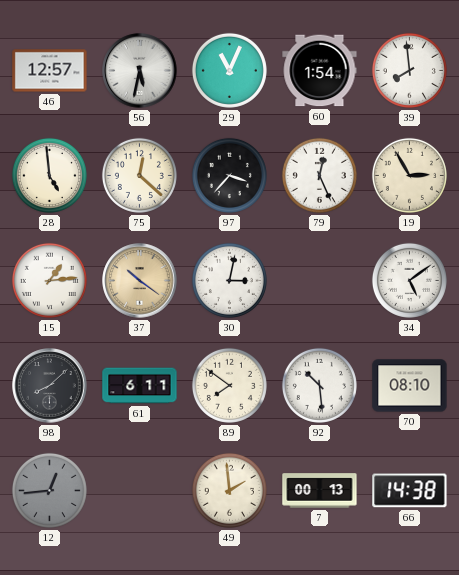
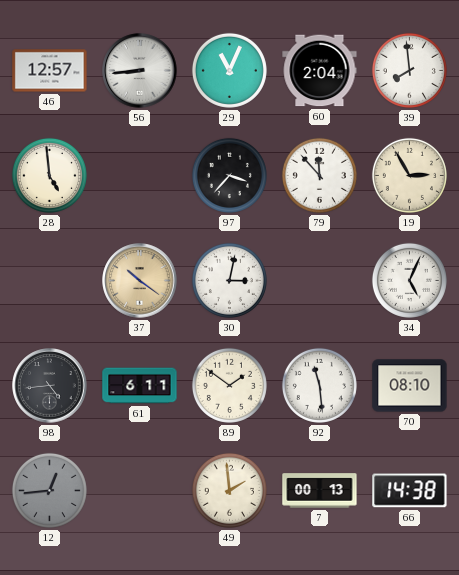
56: 5:32 -> 8:44 (140, 71)
60: 1:54 -> 2:04 (320, 71)
75: 12:22 -> none (139, 175)
79: 12:26 -> 11:53 (319, 175)
15: 1:14 -> none (49, 280)
34: 5:09 -> 5:04 (409, 280)
98: 8:08 -> 4:44 (50, 386)
89: 7:51 -> 1:51 (229, 385)
92: 10:29 -> 11:29 (319, 385)
